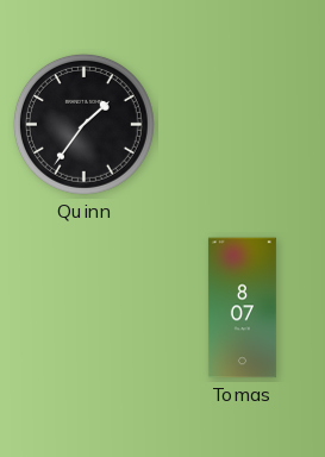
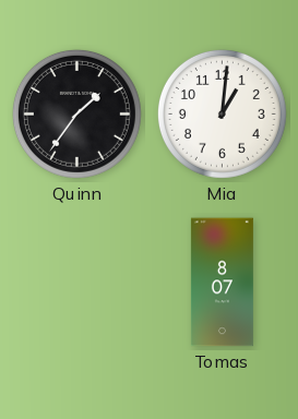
Mia: none -> 1:01 (222, 113)
